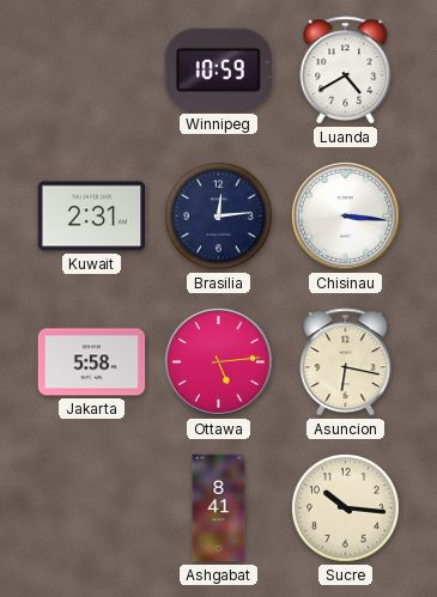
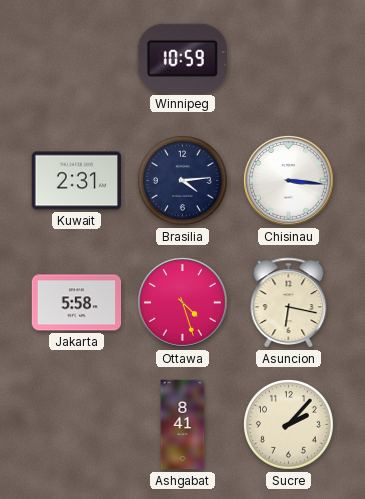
Luanda: 4:40 -> none (346, 71)
Brasilia: 12:14 -> 4:14 (183, 181)
Ottawa: 5:14 -> 4:27 (182, 302)
Sucre: 10:16 -> 2:07 (289, 425)
